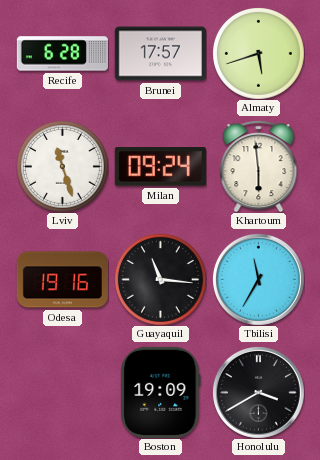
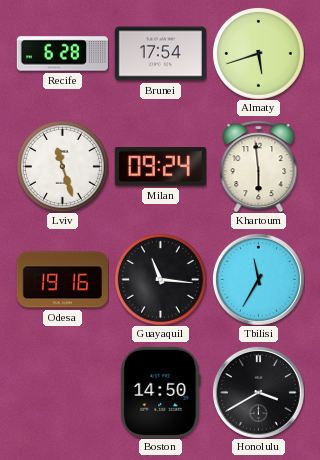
Brunei: 17:57 -> 17:54 (160, 54)
Boston: 19:09 -> 14:50 (161, 392)
